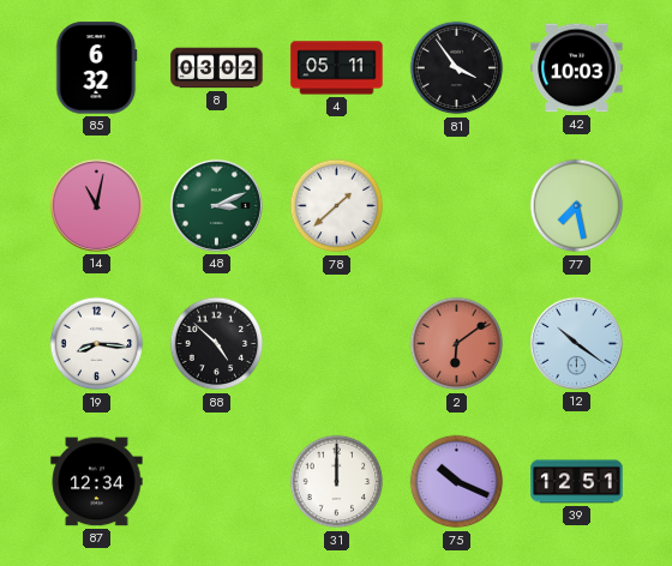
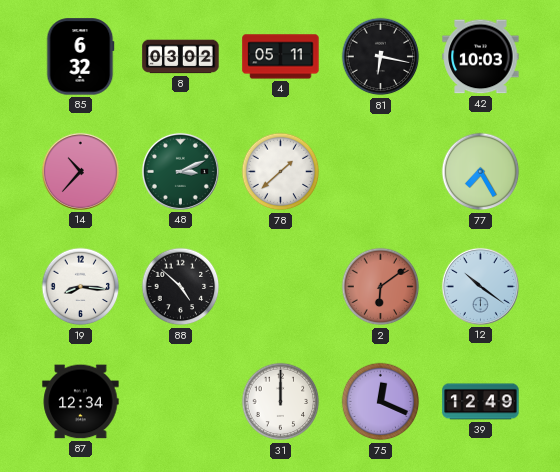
81: 3:54 -> 6:17 (381, 57)
14: 11:02 -> 10:37 (80, 171)
77: 7:28 -> 7:25 (481, 172)
75: 10:19 -> 12:19 (381, 402)
39: 12:51 -> 12:49 (481, 402)
